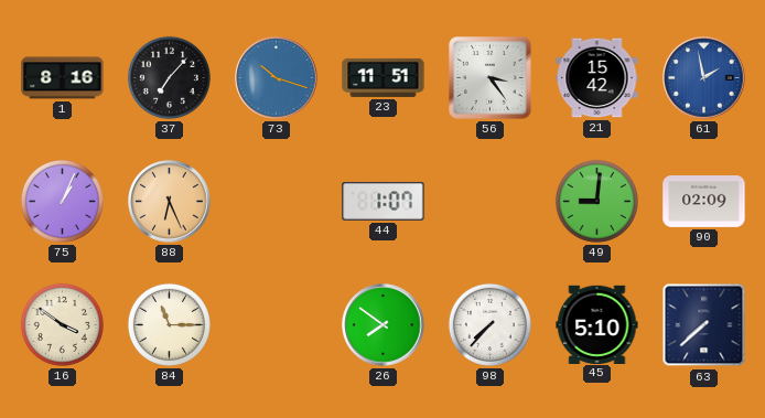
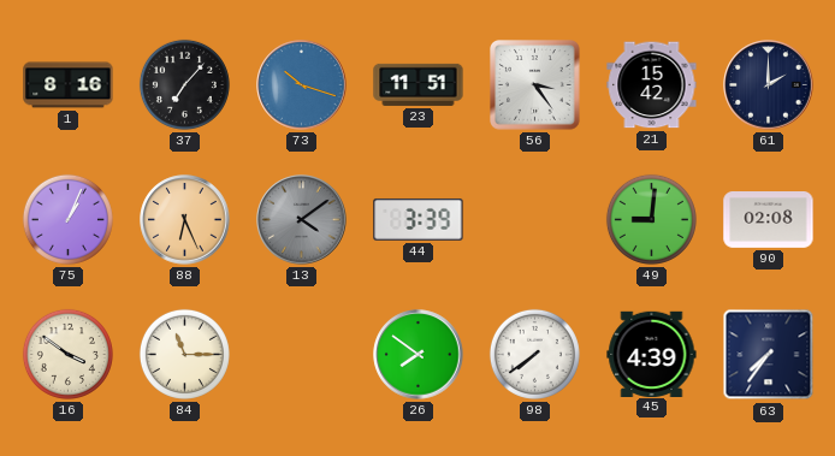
61: 1:58 -> 2:00 (769, 85)
61 dial: blue -> navy (769, 85)
13: none -> 4:09 (302, 220)
44: 1:07 -> 3:39 (419, 219)
90: 02:09 -> 02:08 (769, 220)
98: 7:37 -> 7:39 (534, 354)
45: 5:10 -> 4:39 (652, 354)
63: 7:38 -> 7:36 (769, 355)
